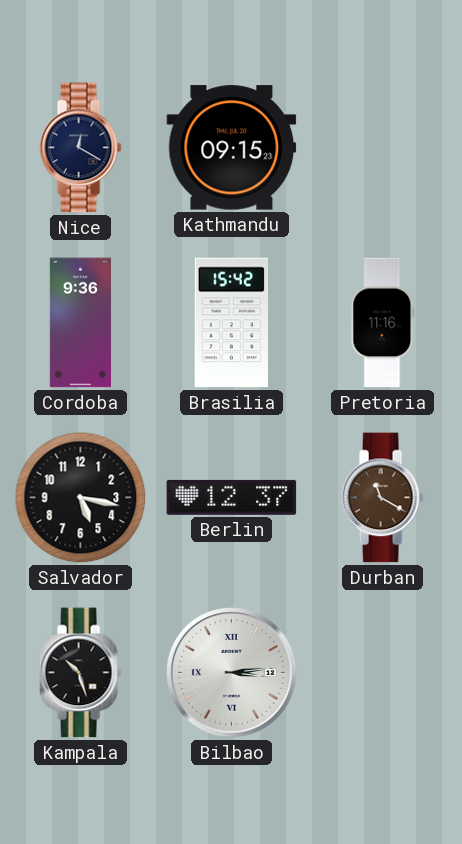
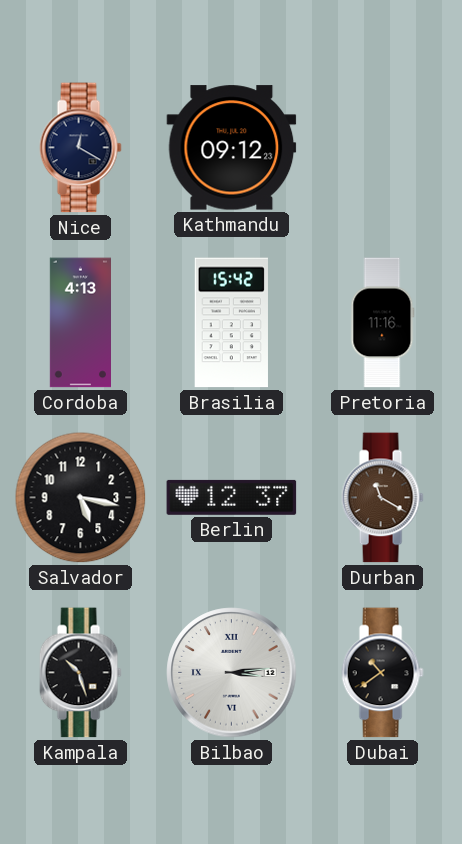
Kathmandu: 09:15 -> 09:12 (232, 148)
Cordoba: 9:36 -> 4:13 (80, 323)
Dubai: none -> 10:39 (382, 673)
